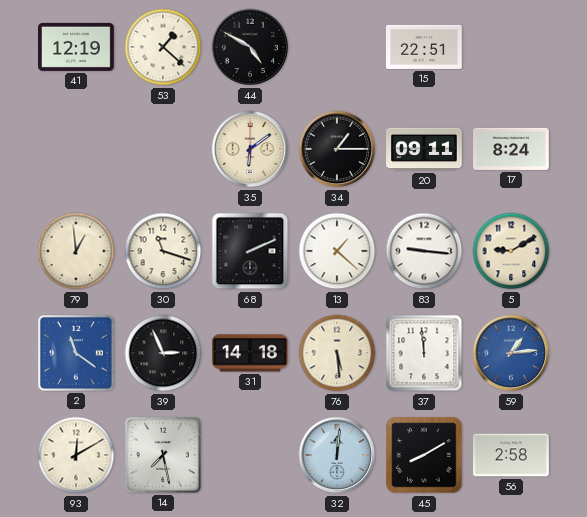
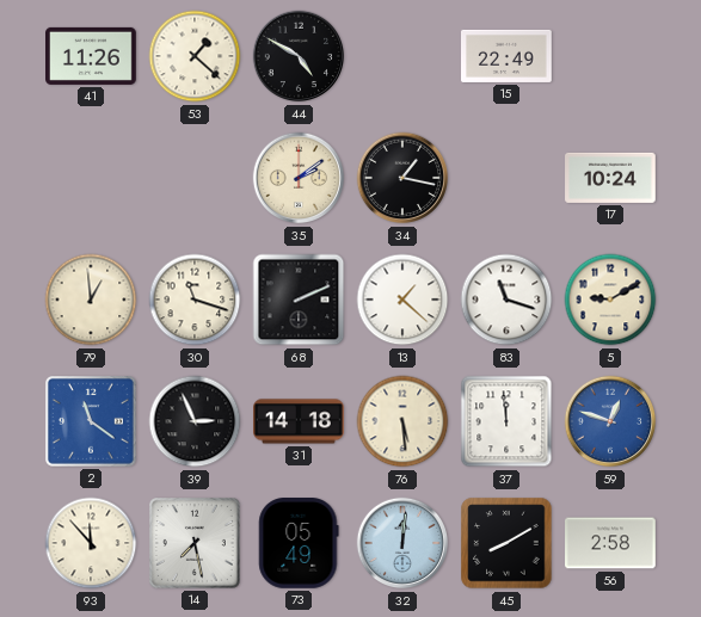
41: 12:19 -> 11:26 (92, 56)
15: 22:51 -> 22:49 (506, 56)
35: 6:09 -> 2:09 (299, 178)
34: 1:15 -> 1:17 (402, 178)
20: 09:11 -> none (424, 149)
17: 8:24 -> 10:24 (610, 178)
83: 9:16 -> 11:18 (506, 300)
59: 1:14 -> 12:48 (610, 421)
93: 12:10 -> 11:53 (91, 543)
73: none -> 05:49 (299, 544)
